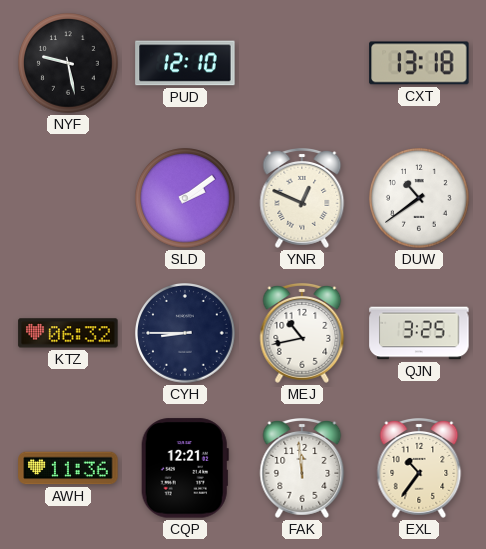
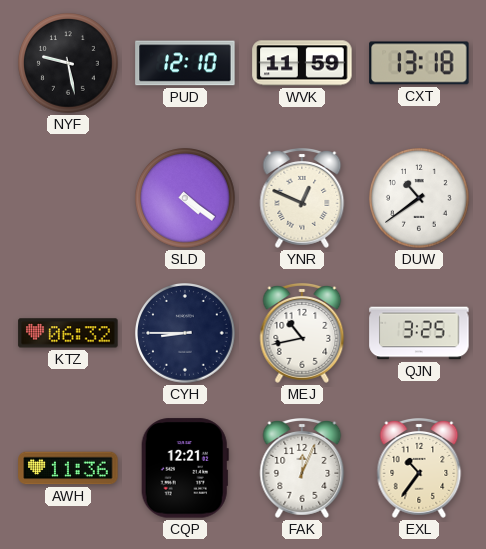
WVK: none -> 11:59 (302, 63)
SLD: 2:09 -> 4:21 (185, 198)
FAK: 11:59 -> 12:04 (302, 469)
